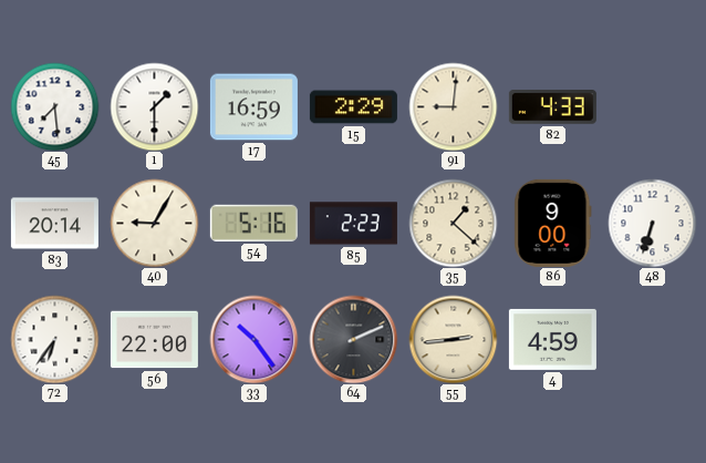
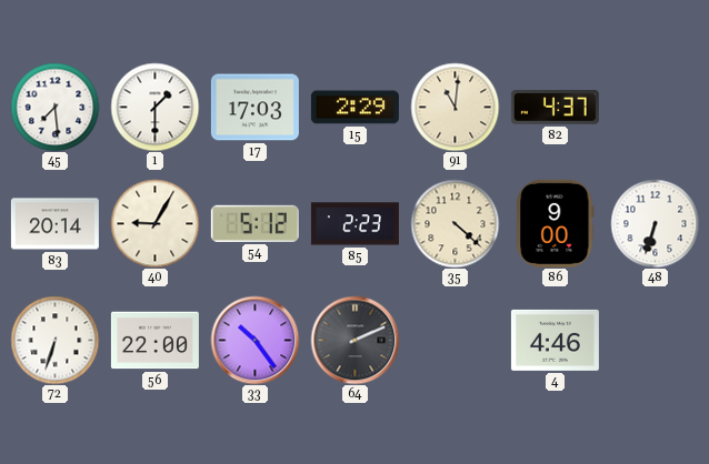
17: 16:59 -> 17:03 (254, 108)
91: 9:01 -> 11:01 (455, 107)
82: 4:33 -> 4:37 (555, 108)
54: 5:16 -> 5:12 (254, 223)
35: 1:22 -> 4:22 (455, 223)
72: 6:36 -> 6:33 (54, 340)
55: 2:44 -> none (453, 339)
4: 4:59 -> 4:46 (555, 340)
